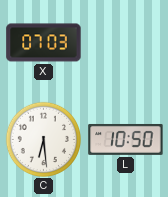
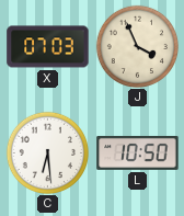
J: none -> 3:56 (137, 46)
